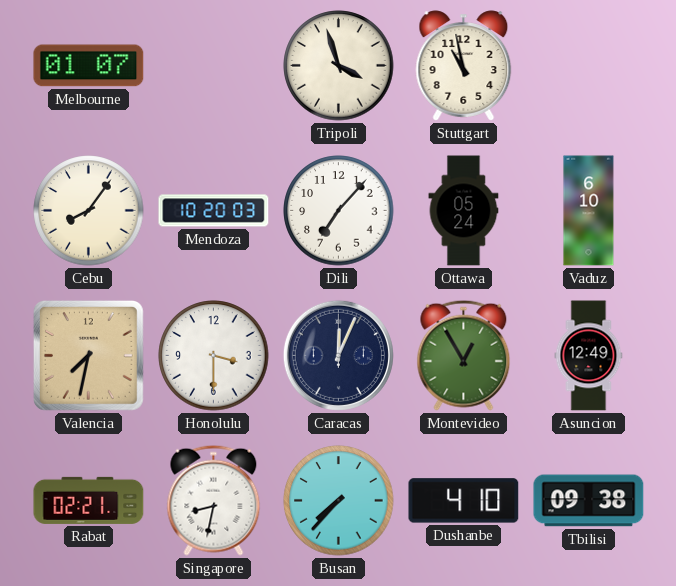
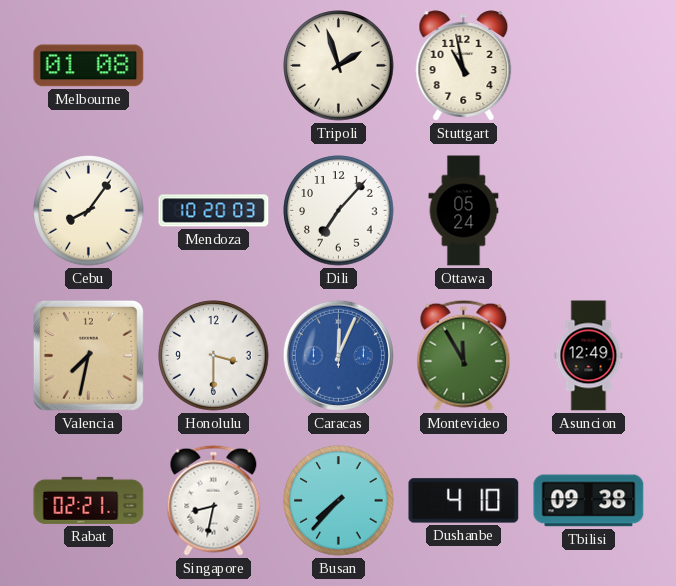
Melbourne: 01:07 -> 01:08 (89, 66)
Tripoli: 3:57 -> 1:57 (339, 66)
Vaduz: 6:10 -> none (589, 211)
Caracas dial: navy -> blue (338, 355)
Montevideo: 12:55 -> 11:55 (464, 355)
